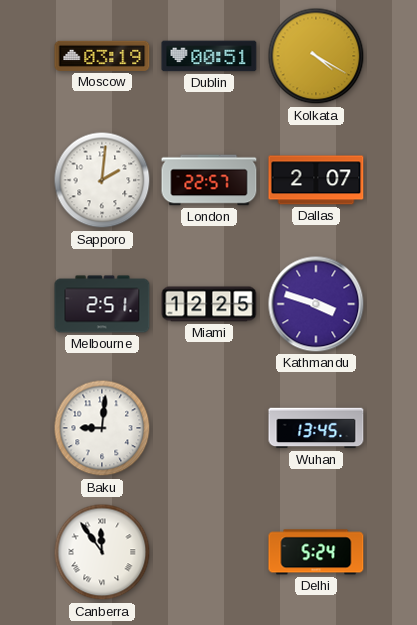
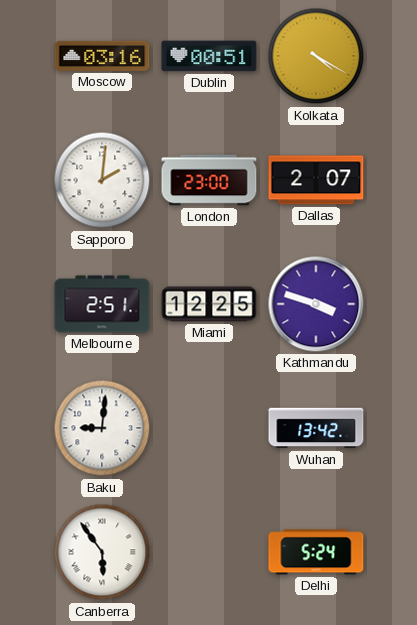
Moscow: 03:19 -> 03:16 (102, 56)
London: 22:57 -> 23:00 (209, 180)
Wuhan: 13:45 -> 13:42 (316, 428)
Canberra: 11:54 -> 5:54 (102, 552)
